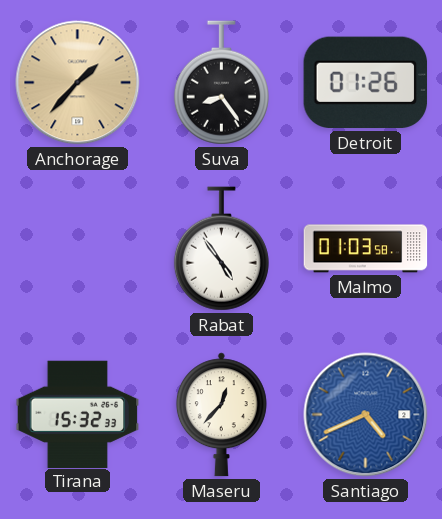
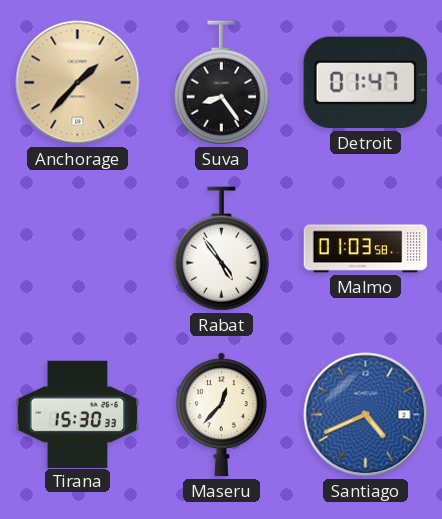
Detroit: 01:26 -> 01:47 (366, 83)
Tirana: 15:32 -> 15:30 (78, 414)
